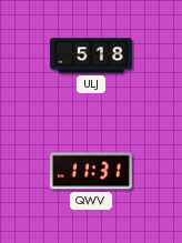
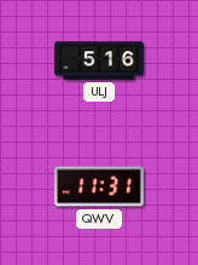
ULJ: 5:18 -> 5:16 (99, 61)
